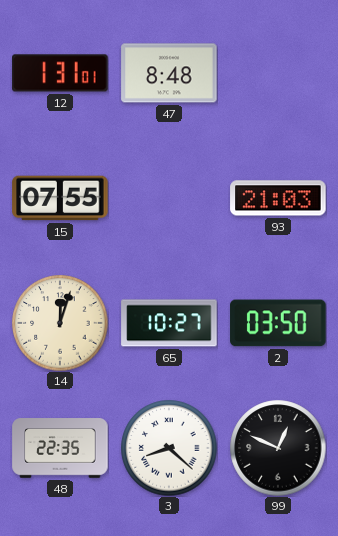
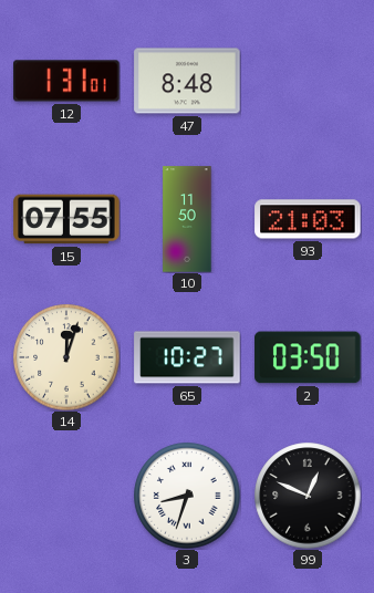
10: none -> 11:50 (187, 219)
48: 22:35 -> none (60, 448)
3: 8:22 -> 8:33 (187, 496)
